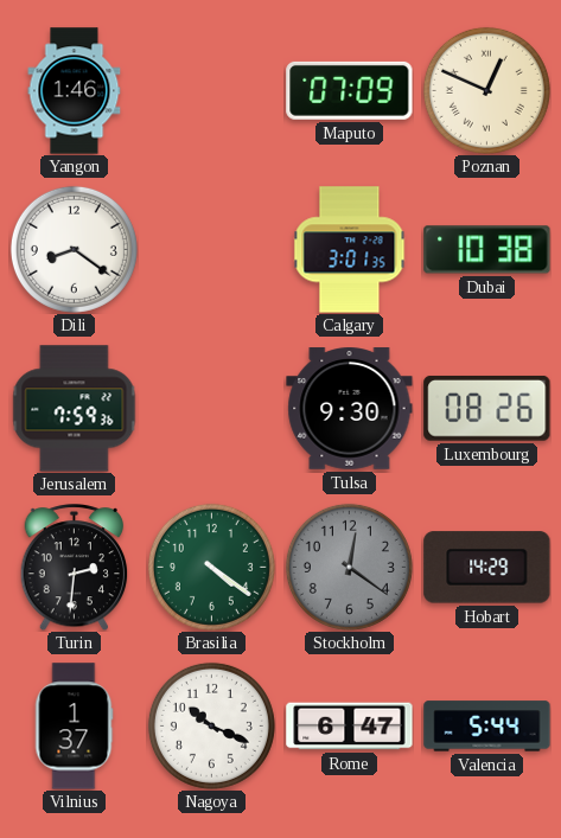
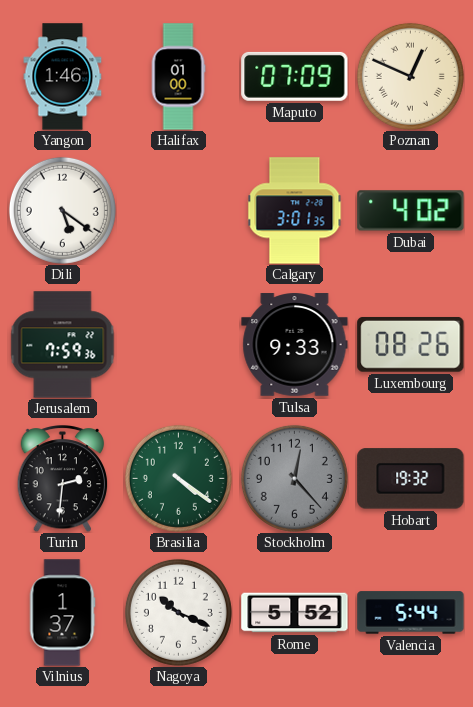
Halifax: none -> 01:00 (178, 77)
Dili: 8:21 -> 5:21 (62, 210)
Dubai: 10:38 -> 4:02 (411, 211)
Tulsa: 9:30 -> 9:33 (295, 345)
Stockholm: 12:21 -> 12:23 (294, 478)
Hobart: 14:29 -> 19:32 (411, 479)
Rome: 6:47 -> 5:52 (295, 613)
